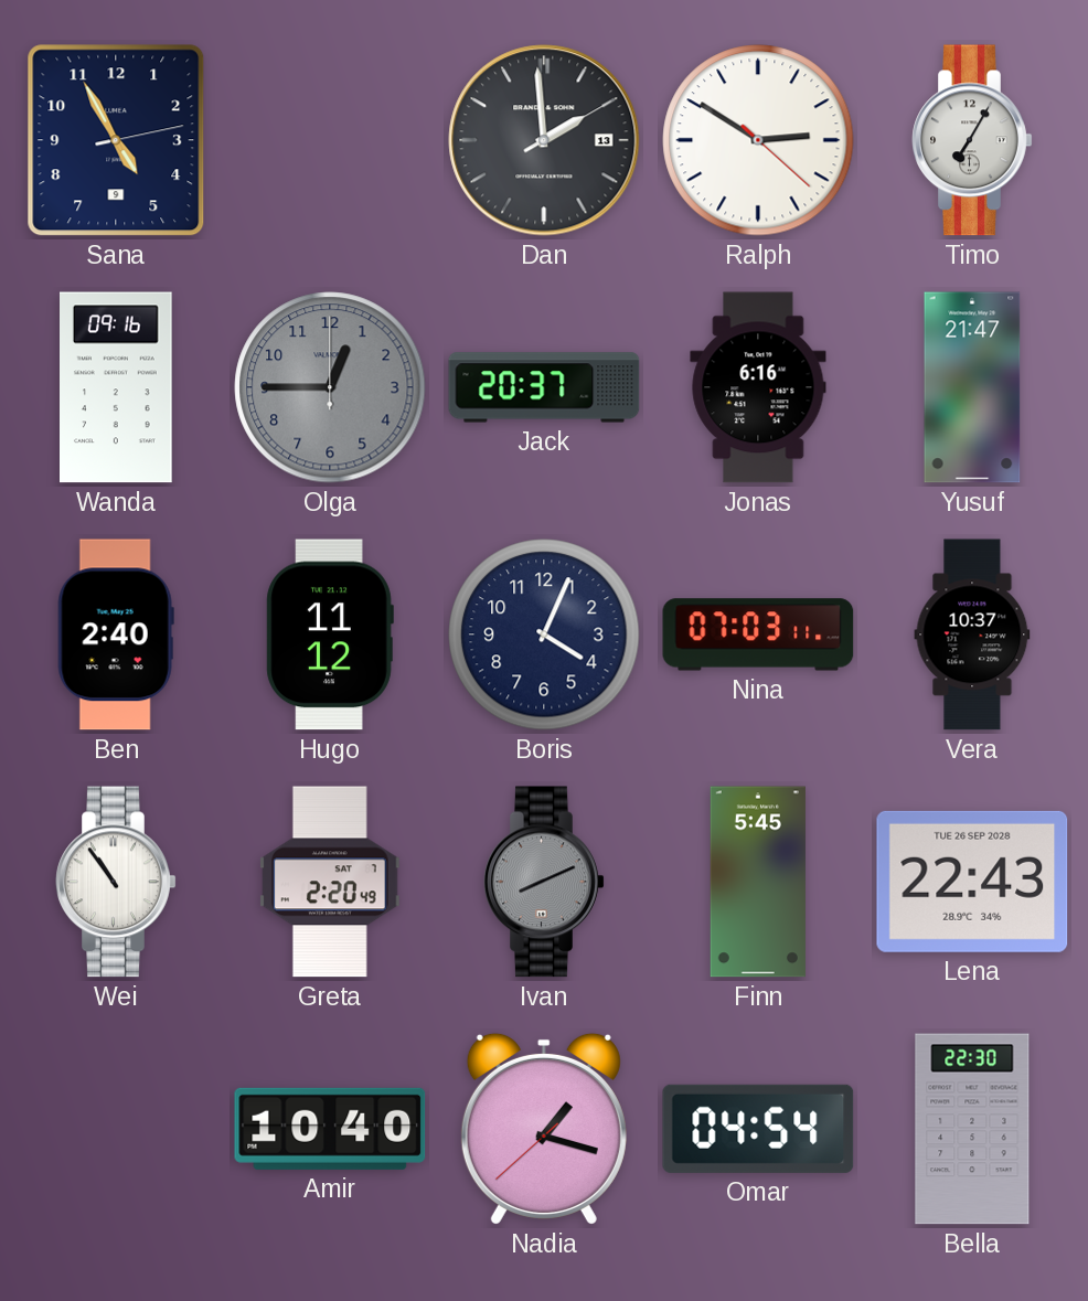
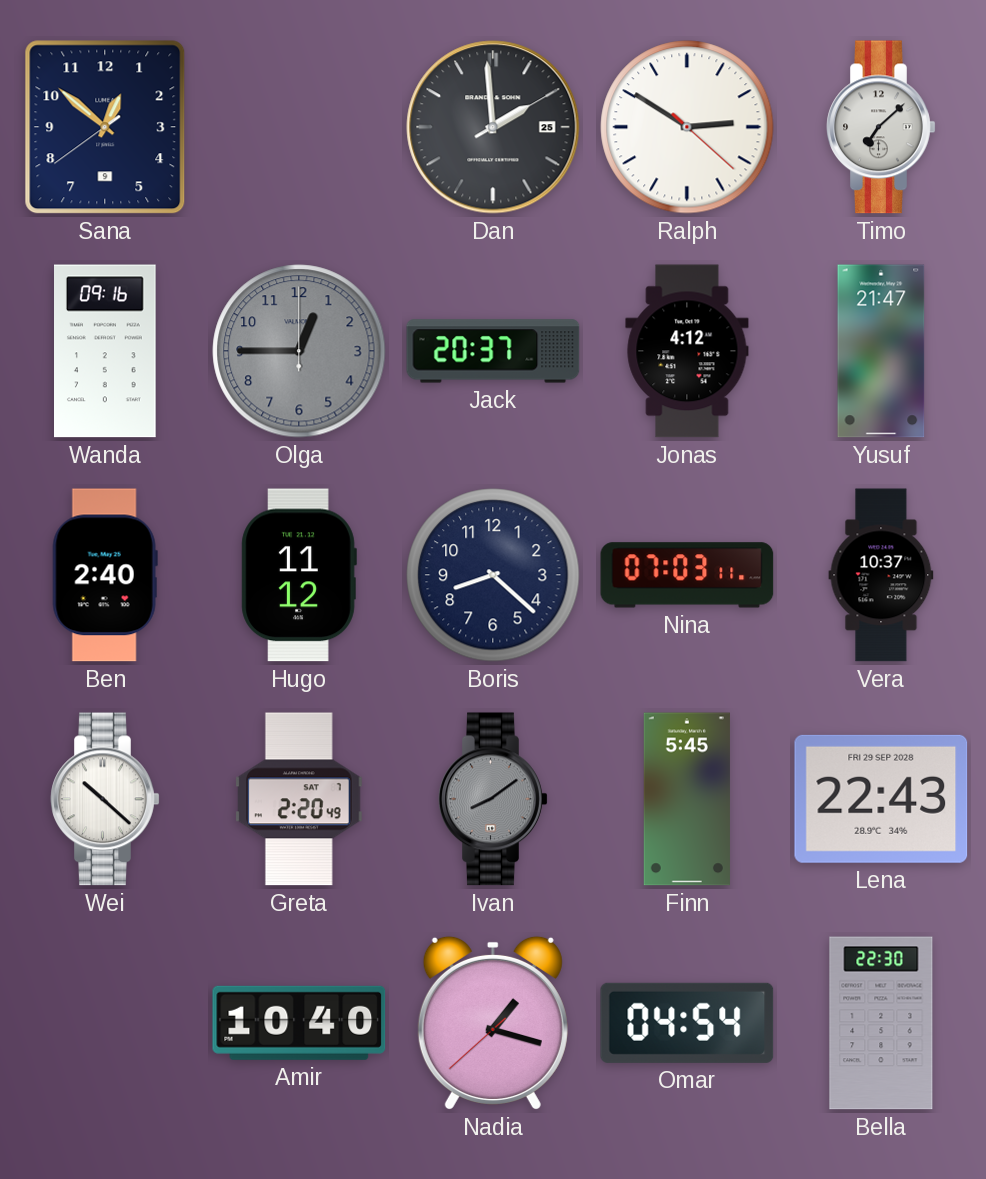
Sana: 4:55 -> 12:51 (105, 127)
Dan date: 13 -> 25 (493, 127)
Timo: 7:05 -> 7:08 (881, 127)
Jonas: 6:16 -> 4:12 (687, 351)
Boris: 4:04 -> 8:22 (493, 575)
Wei: 10:54 -> 10:22 (105, 799)
Ivan: 8:11 -> 8:09 (493, 799)
Lena date: TUE 26 SEP 2028 -> FRI 29 SEP 2028 (881, 799)
